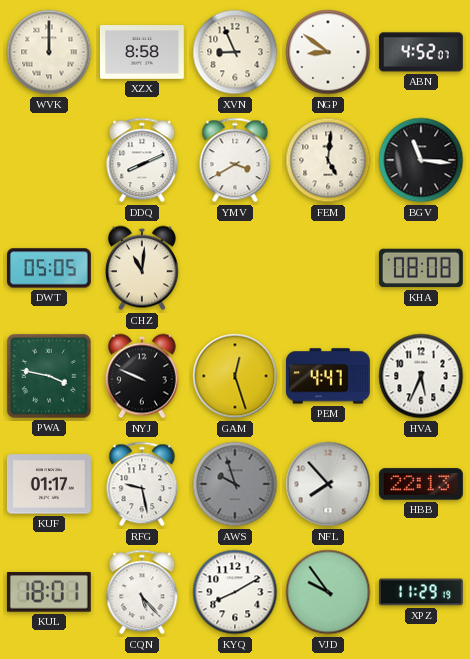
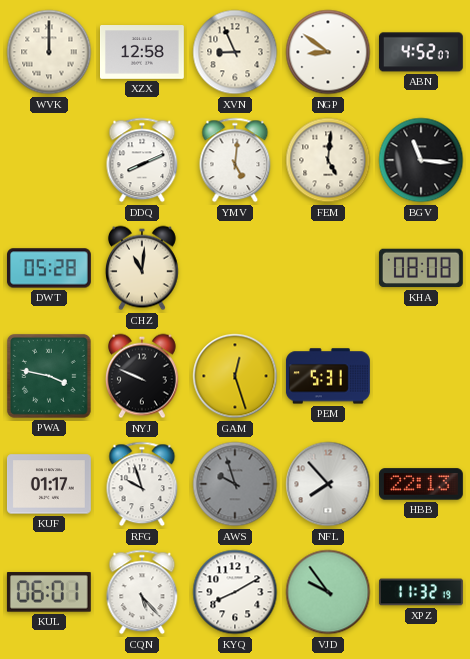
XZX: 8:58 -> 12:58 (143, 53)
YMV: 3:40 -> 5:01 (235, 160)
DWT: 05:05 -> 05:28 (50, 268)
PEM: 4:47 -> 5:31 (328, 376)
HVA: 5:34 -> none (421, 376)
RFG: 9:28 -> 9:57 (142, 484)
KUL: 18:01 -> 06:01 (49, 592)
XPZ: 11:29 -> 11:32 (421, 592)
